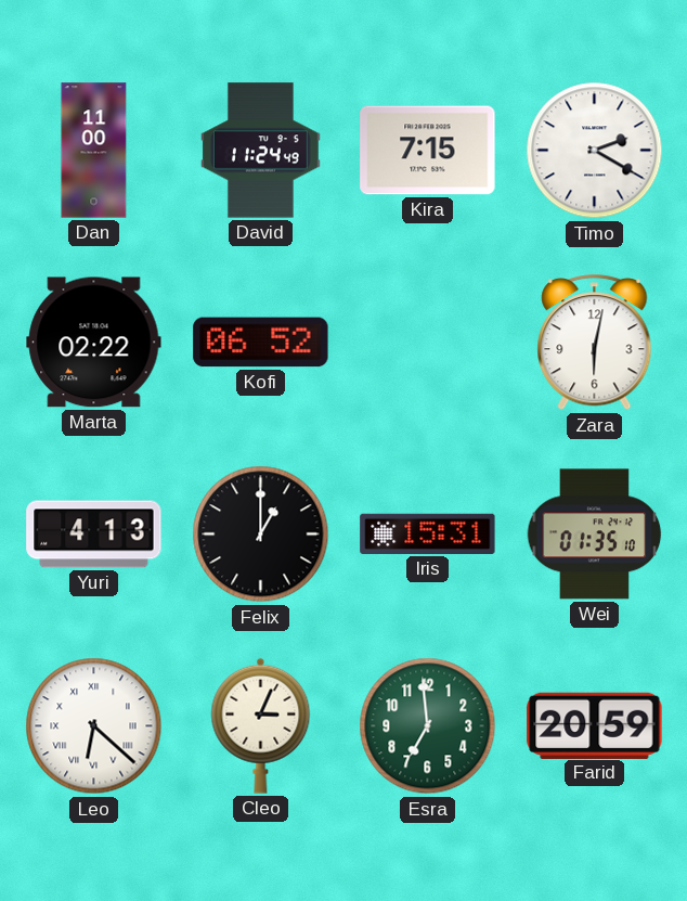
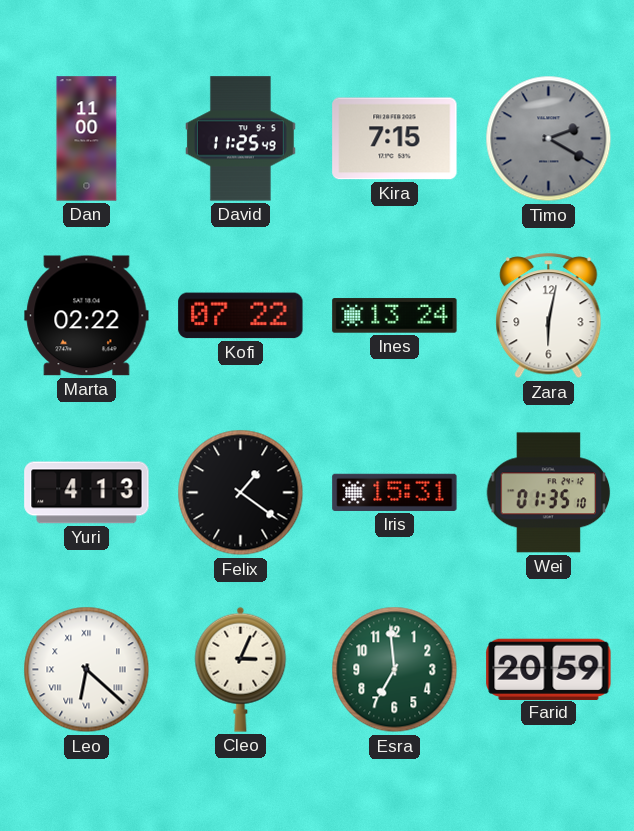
David: 11:24 -> 11:25 (240, 139)
Timo dial: white -> grey (549, 139)
Kofi: 06:52 -> 07:22 (241, 316)
Ines: none -> 13:24 (395, 316)
Felix: 1:00 -> 1:21 (241, 493)
